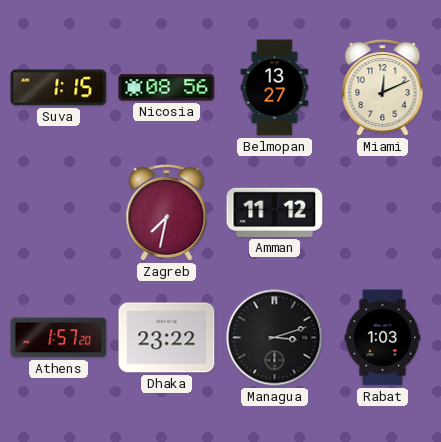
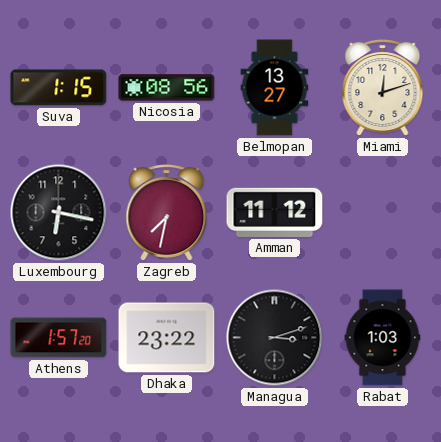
Miami: 12:11 -> 12:12 (383, 88)
Luxembourg: none -> 6:17 (59, 213)
